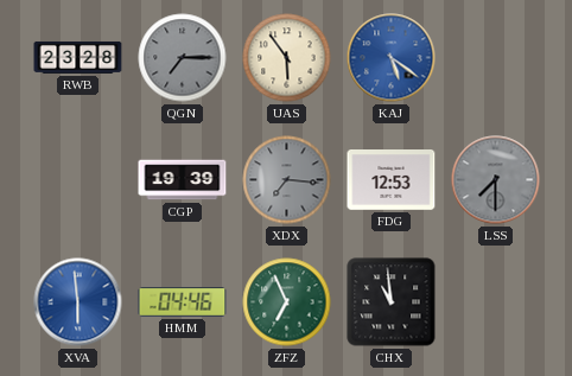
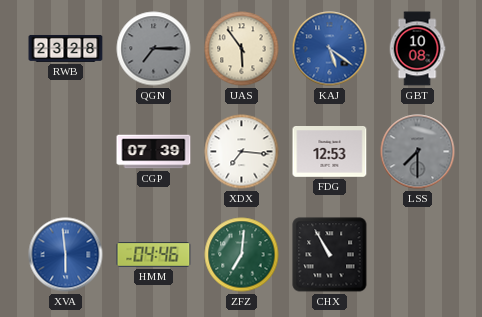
GBT: none -> 10:08 (417, 49)
CGP: 19:39 -> 07:39 (154, 152)
XDX dial: grey -> white (242, 152)
ZFZ: 6:56 -> 7:01 (242, 255)
CHX: 10:59 -> 10:55 (330, 255)
